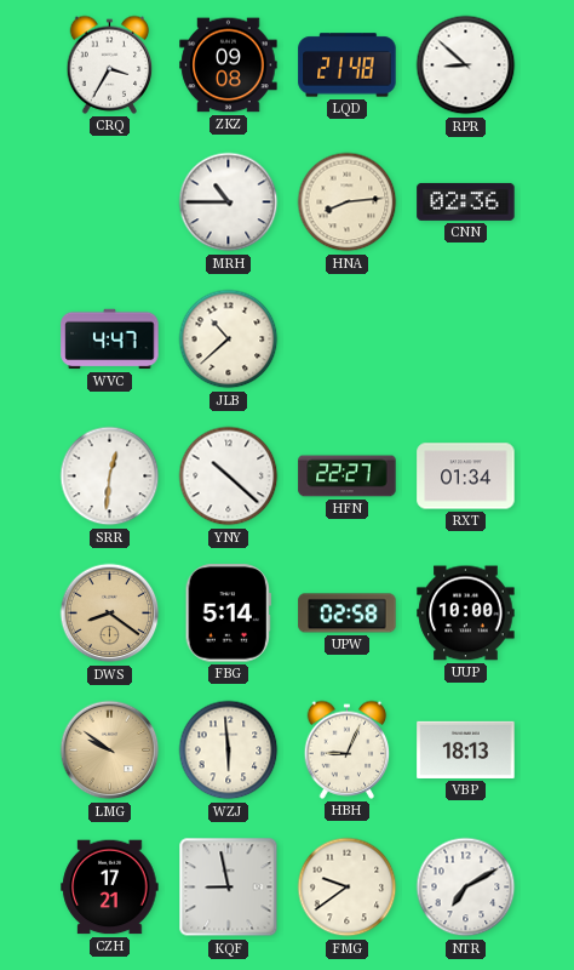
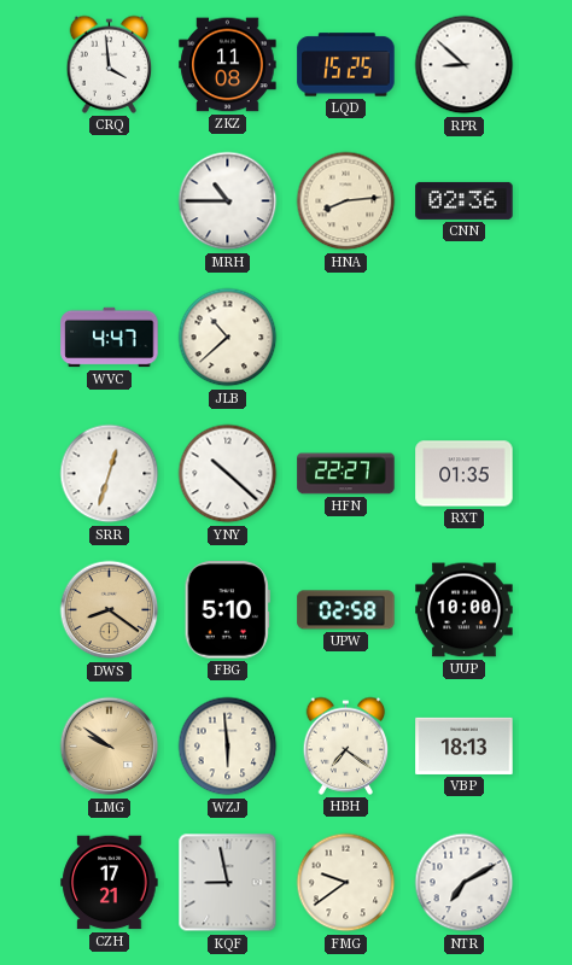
CRQ: 3:35 -> 3:59 (110, 64)
ZKZ: 09:08 -> 11:08 (228, 65)
LQD: 21:48 -> 15:25 (346, 65)
SRR: 12:31 -> 12:33 (110, 474)
RXT: 01:34 -> 01:35 (465, 474)
FBG: 5:14 -> 5:10 (227, 610)
HBH: 9:04 -> 7:21 (346, 745)
